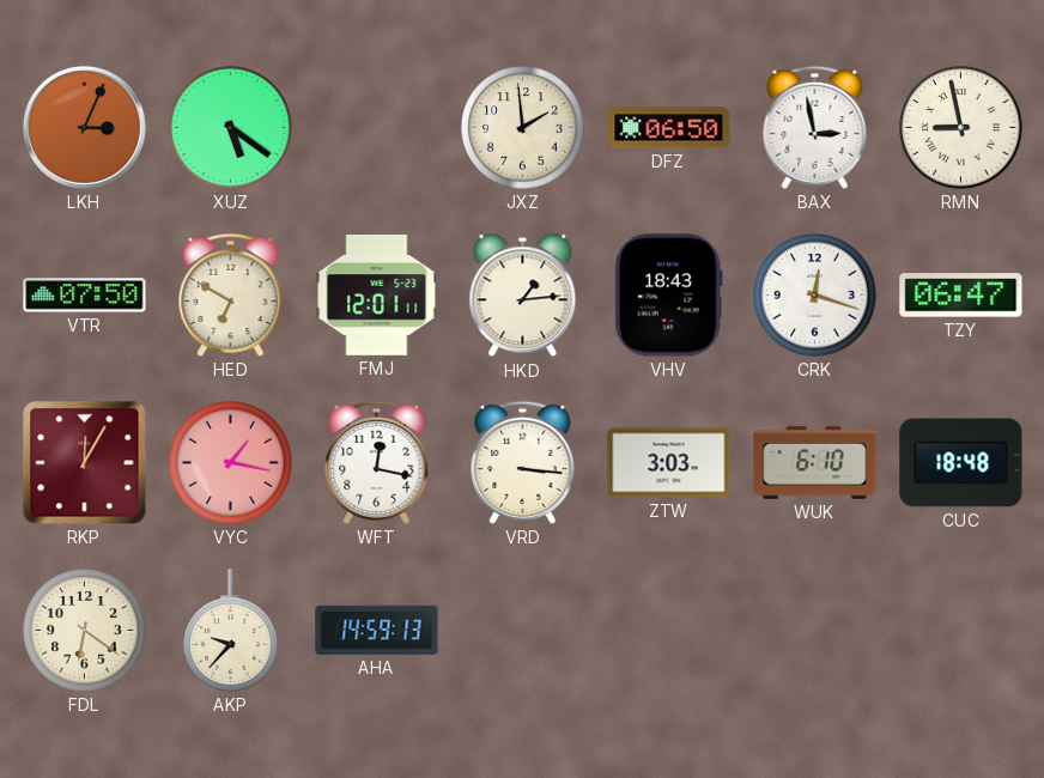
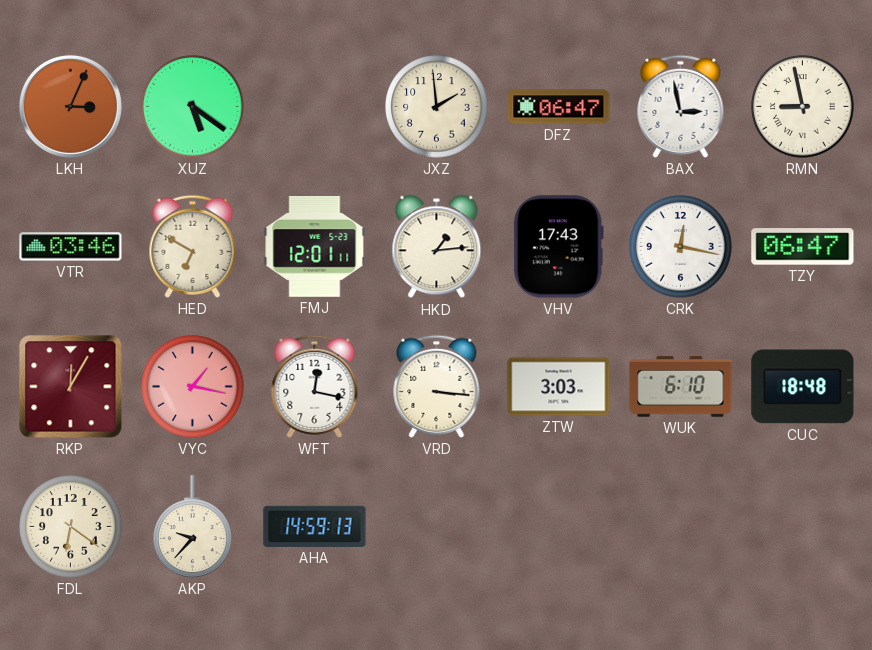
DFZ: 06:50 -> 06:47 (559, 107)
VTR: 07:50 -> 03:46 (71, 247)
VHV: 18:43 -> 17:43 (558, 247)
CRK: 12:18 -> 12:17 (681, 247)
